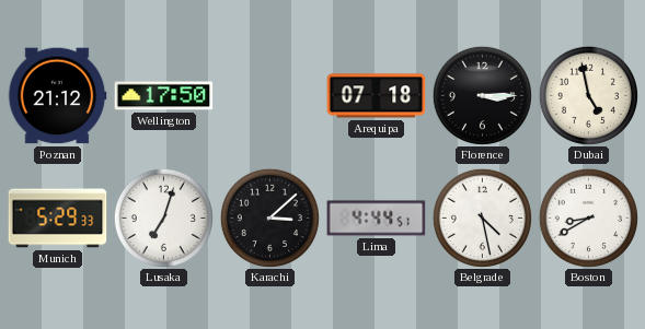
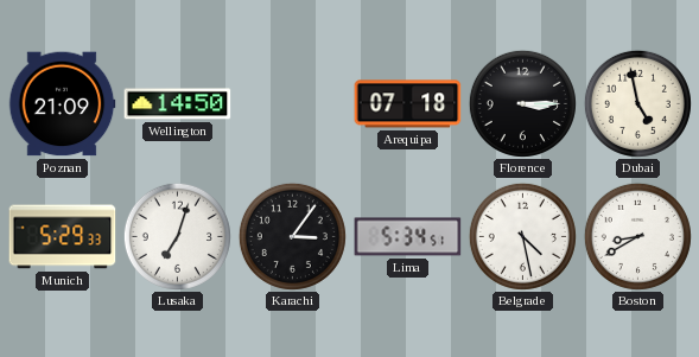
Poznan: 21:12 -> 21:09 (62, 104)
Wellington: 17:50 -> 14:50 (178, 104)
Karachi: 3:08 -> 3:06 (292, 236)
Lima: 4:44 -> 5:34 (408, 237)
